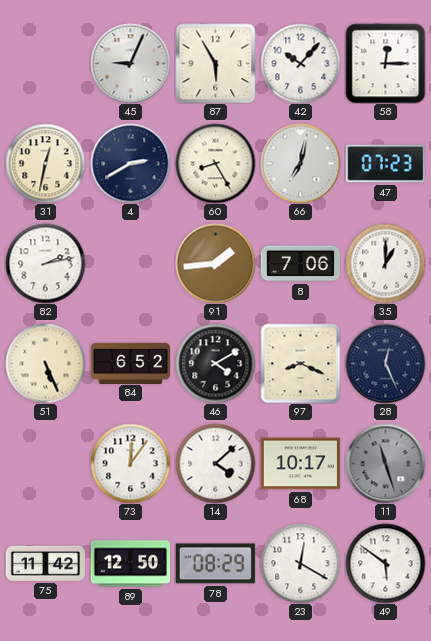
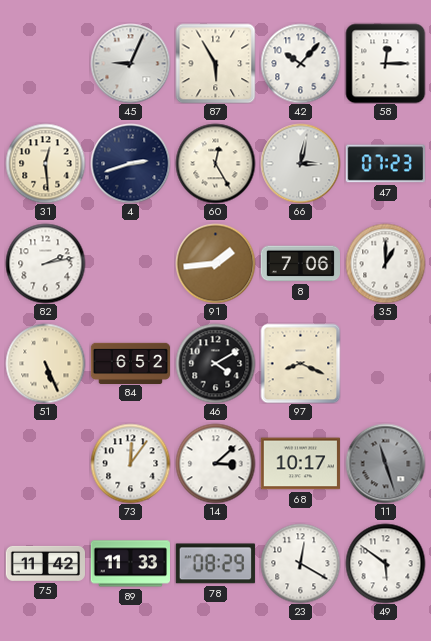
31: 12:32 -> 12:29 (45, 163)
4: 2:40 -> 2:42 (130, 163)
60: 8:25 -> 12:25 (215, 163)
66: 7:02 -> 3:02 (300, 163)
28: 12:26 -> none (385, 363)
14: 4:08 -> 3:08 (215, 463)
89: 12:50 -> 11:33 (130, 564)
